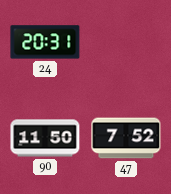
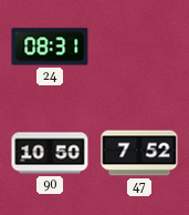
24: 20:31 -> 08:31 (50, 47)
90: 11:50 -> 10:50 (50, 153)
